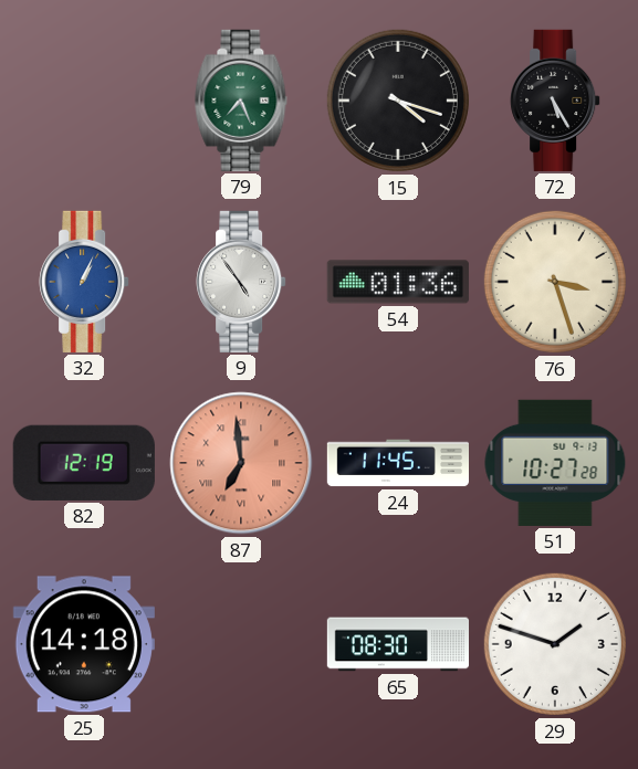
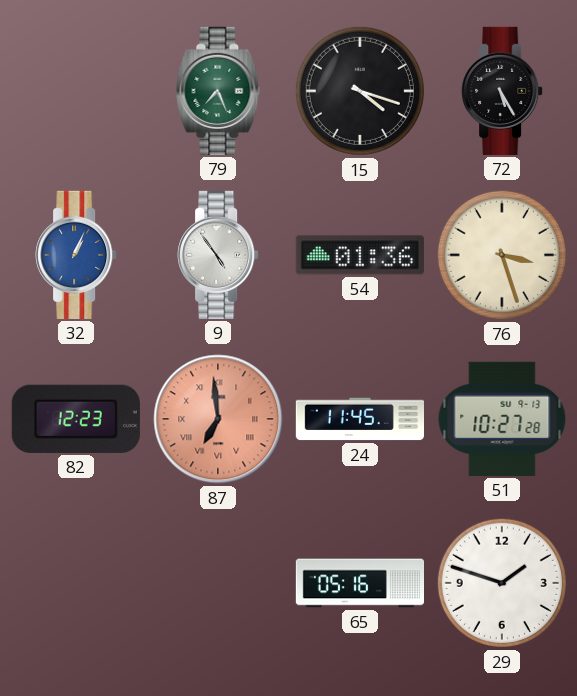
82: 12:19 -> 12:23 (76, 419)
25: 14:18 -> none (84, 644)
65: 08:30 -> 05:16 (359, 583)
